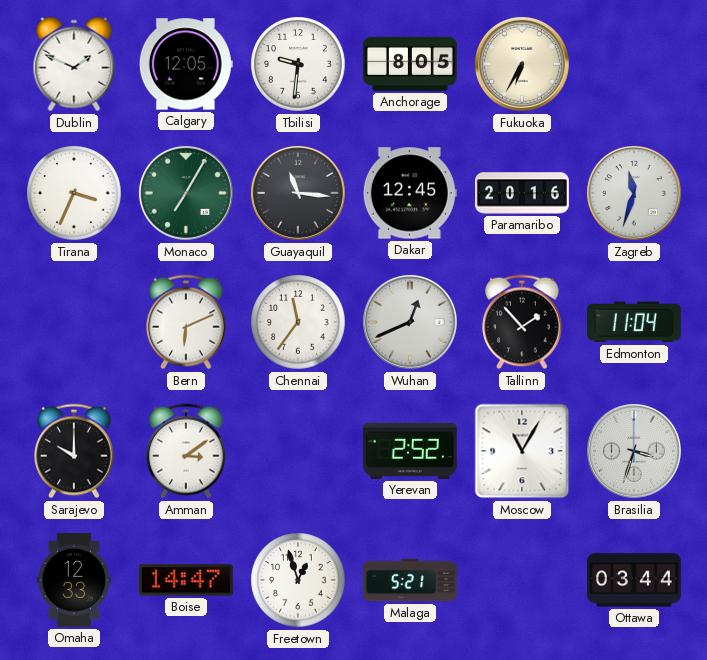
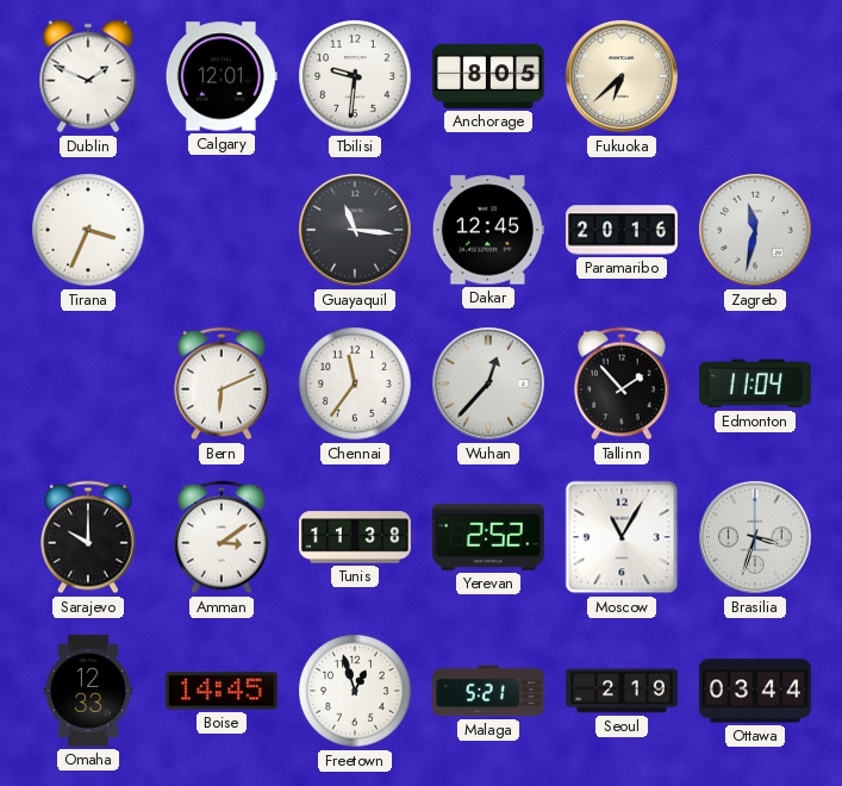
Calgary: 12:05 -> 12:01 (222, 76)
Fukuoka: 6:35 -> 6:38 (623, 77)
Monaco: 7:05 -> none (187, 194)
Zagreb: 11:33 -> 11:32 (756, 231)
Wuhan: 12:41 -> 12:37 (489, 385)
Tunis: none -> 11:38 (355, 537)
Boise: 14:47 -> 14:45 (222, 691)
Seoul: none -> 2:19 (623, 691)
